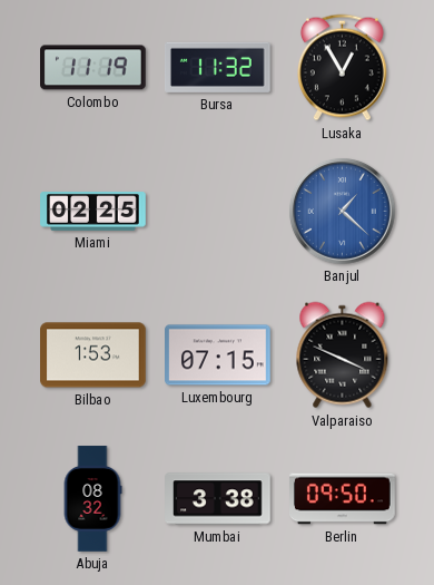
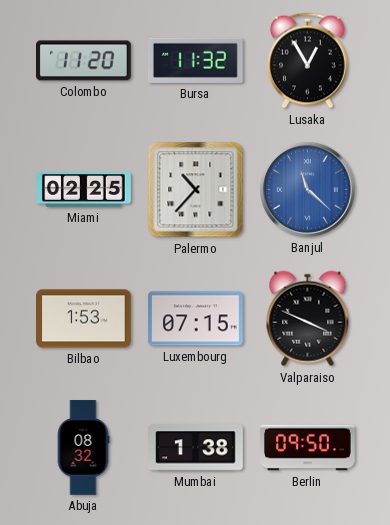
Colombo: 11:19 -> 11:20 (84, 61)
Palermo: none -> 10:37 (196, 190)
Banjul: 1:22 -> 11:22 (308, 190)
Mumbai: 3:38 -> 1:38 (196, 448)
